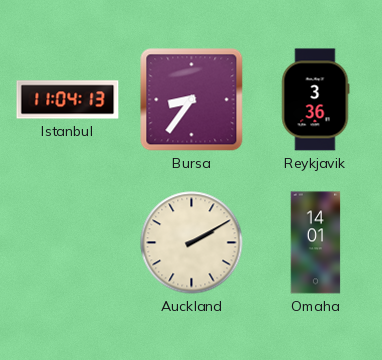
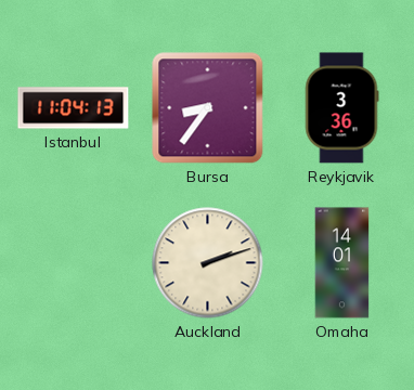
Auckland: 2:10 -> 2:12 (208, 263)
